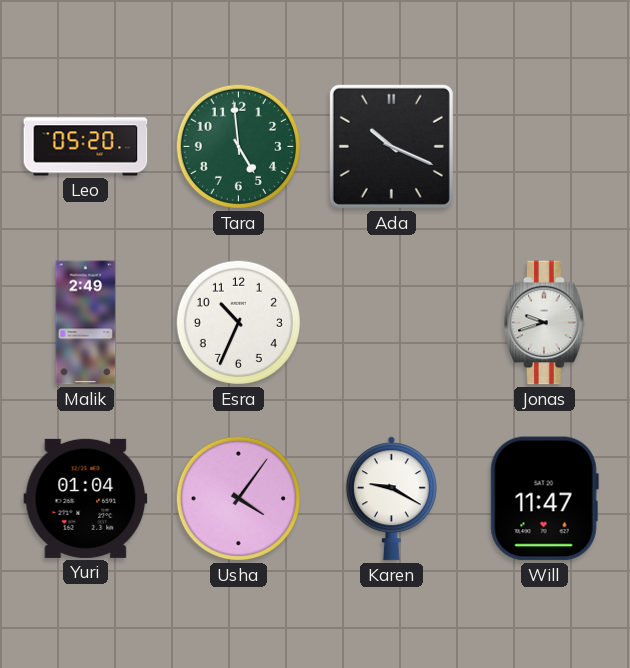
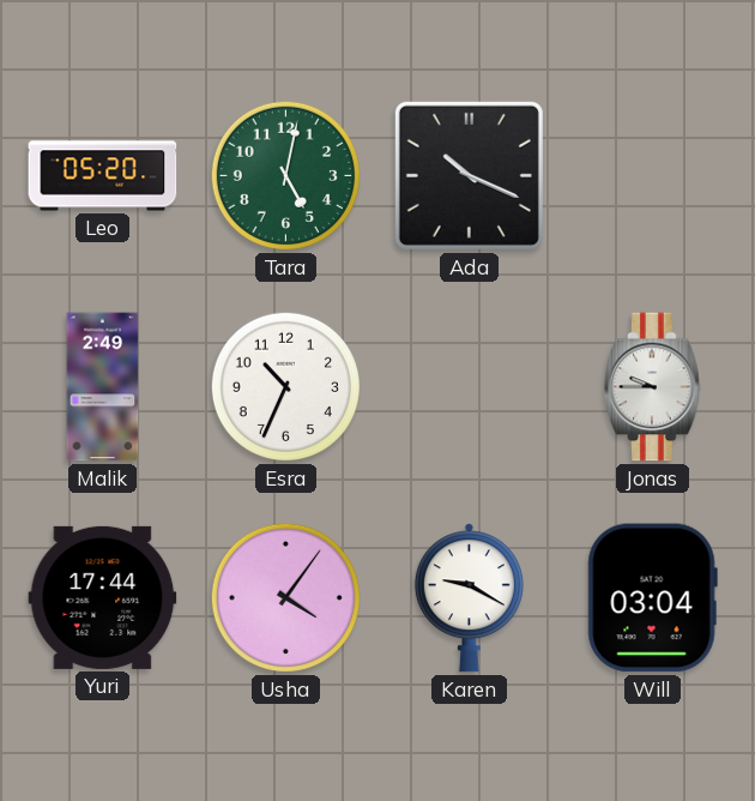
Tara: 4:59 -> 5:02 (285, 175)
Jonas: 9:42 -> 9:45 (653, 387)
Yuri: 01:04 -> 17:44 (103, 597)
Will: 11:47 -> 03:04 (652, 598)
